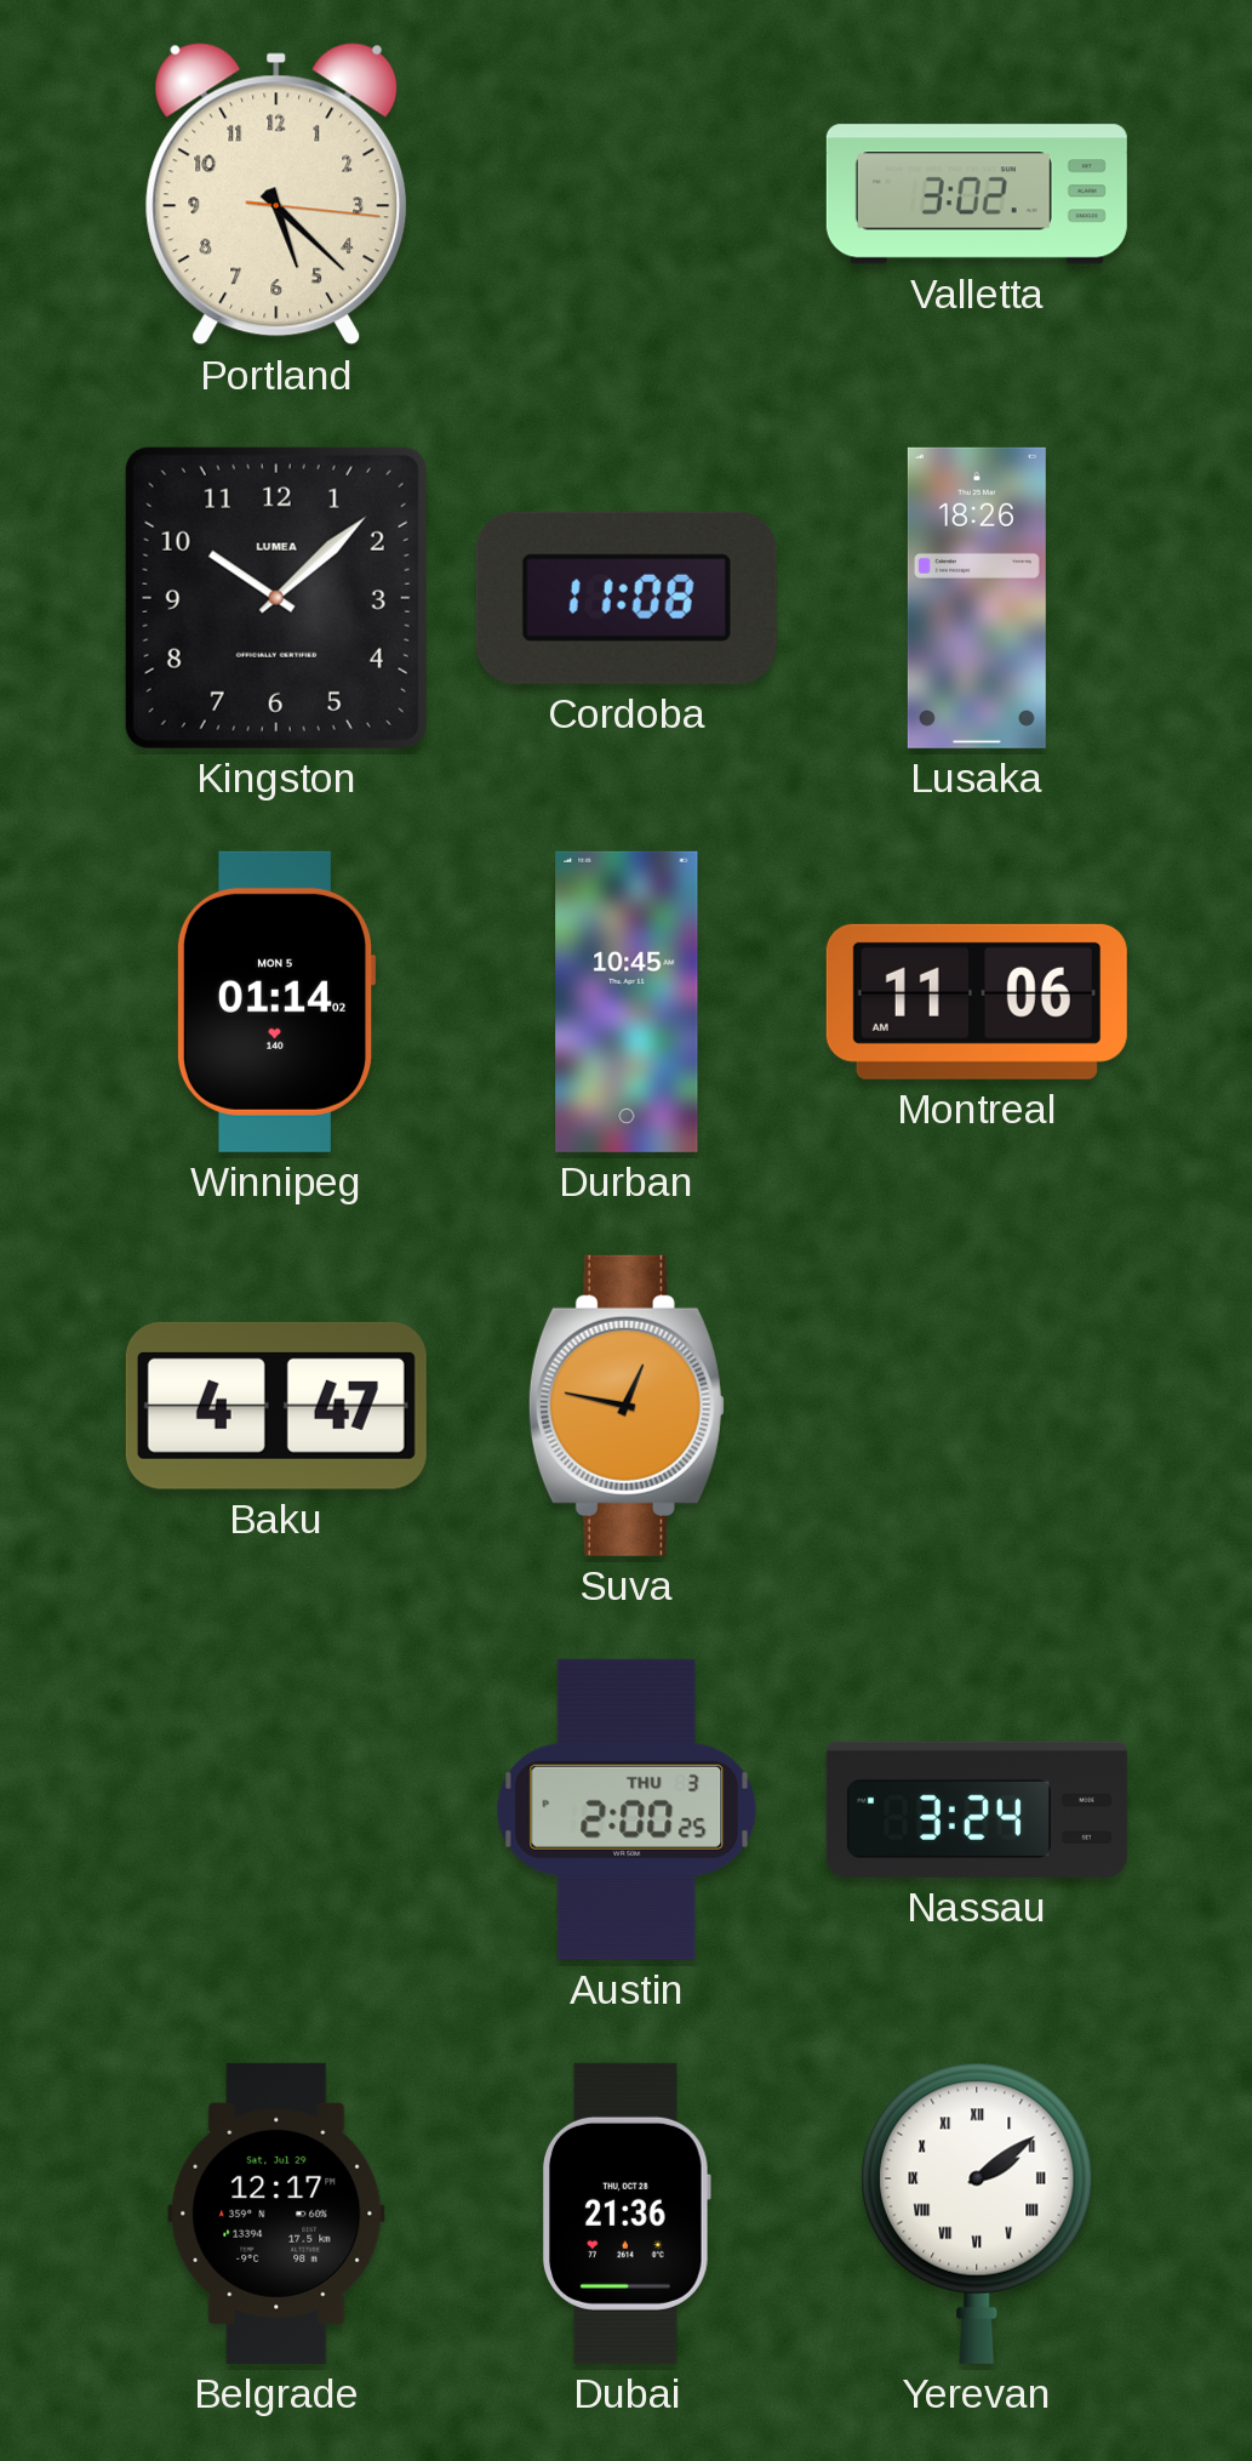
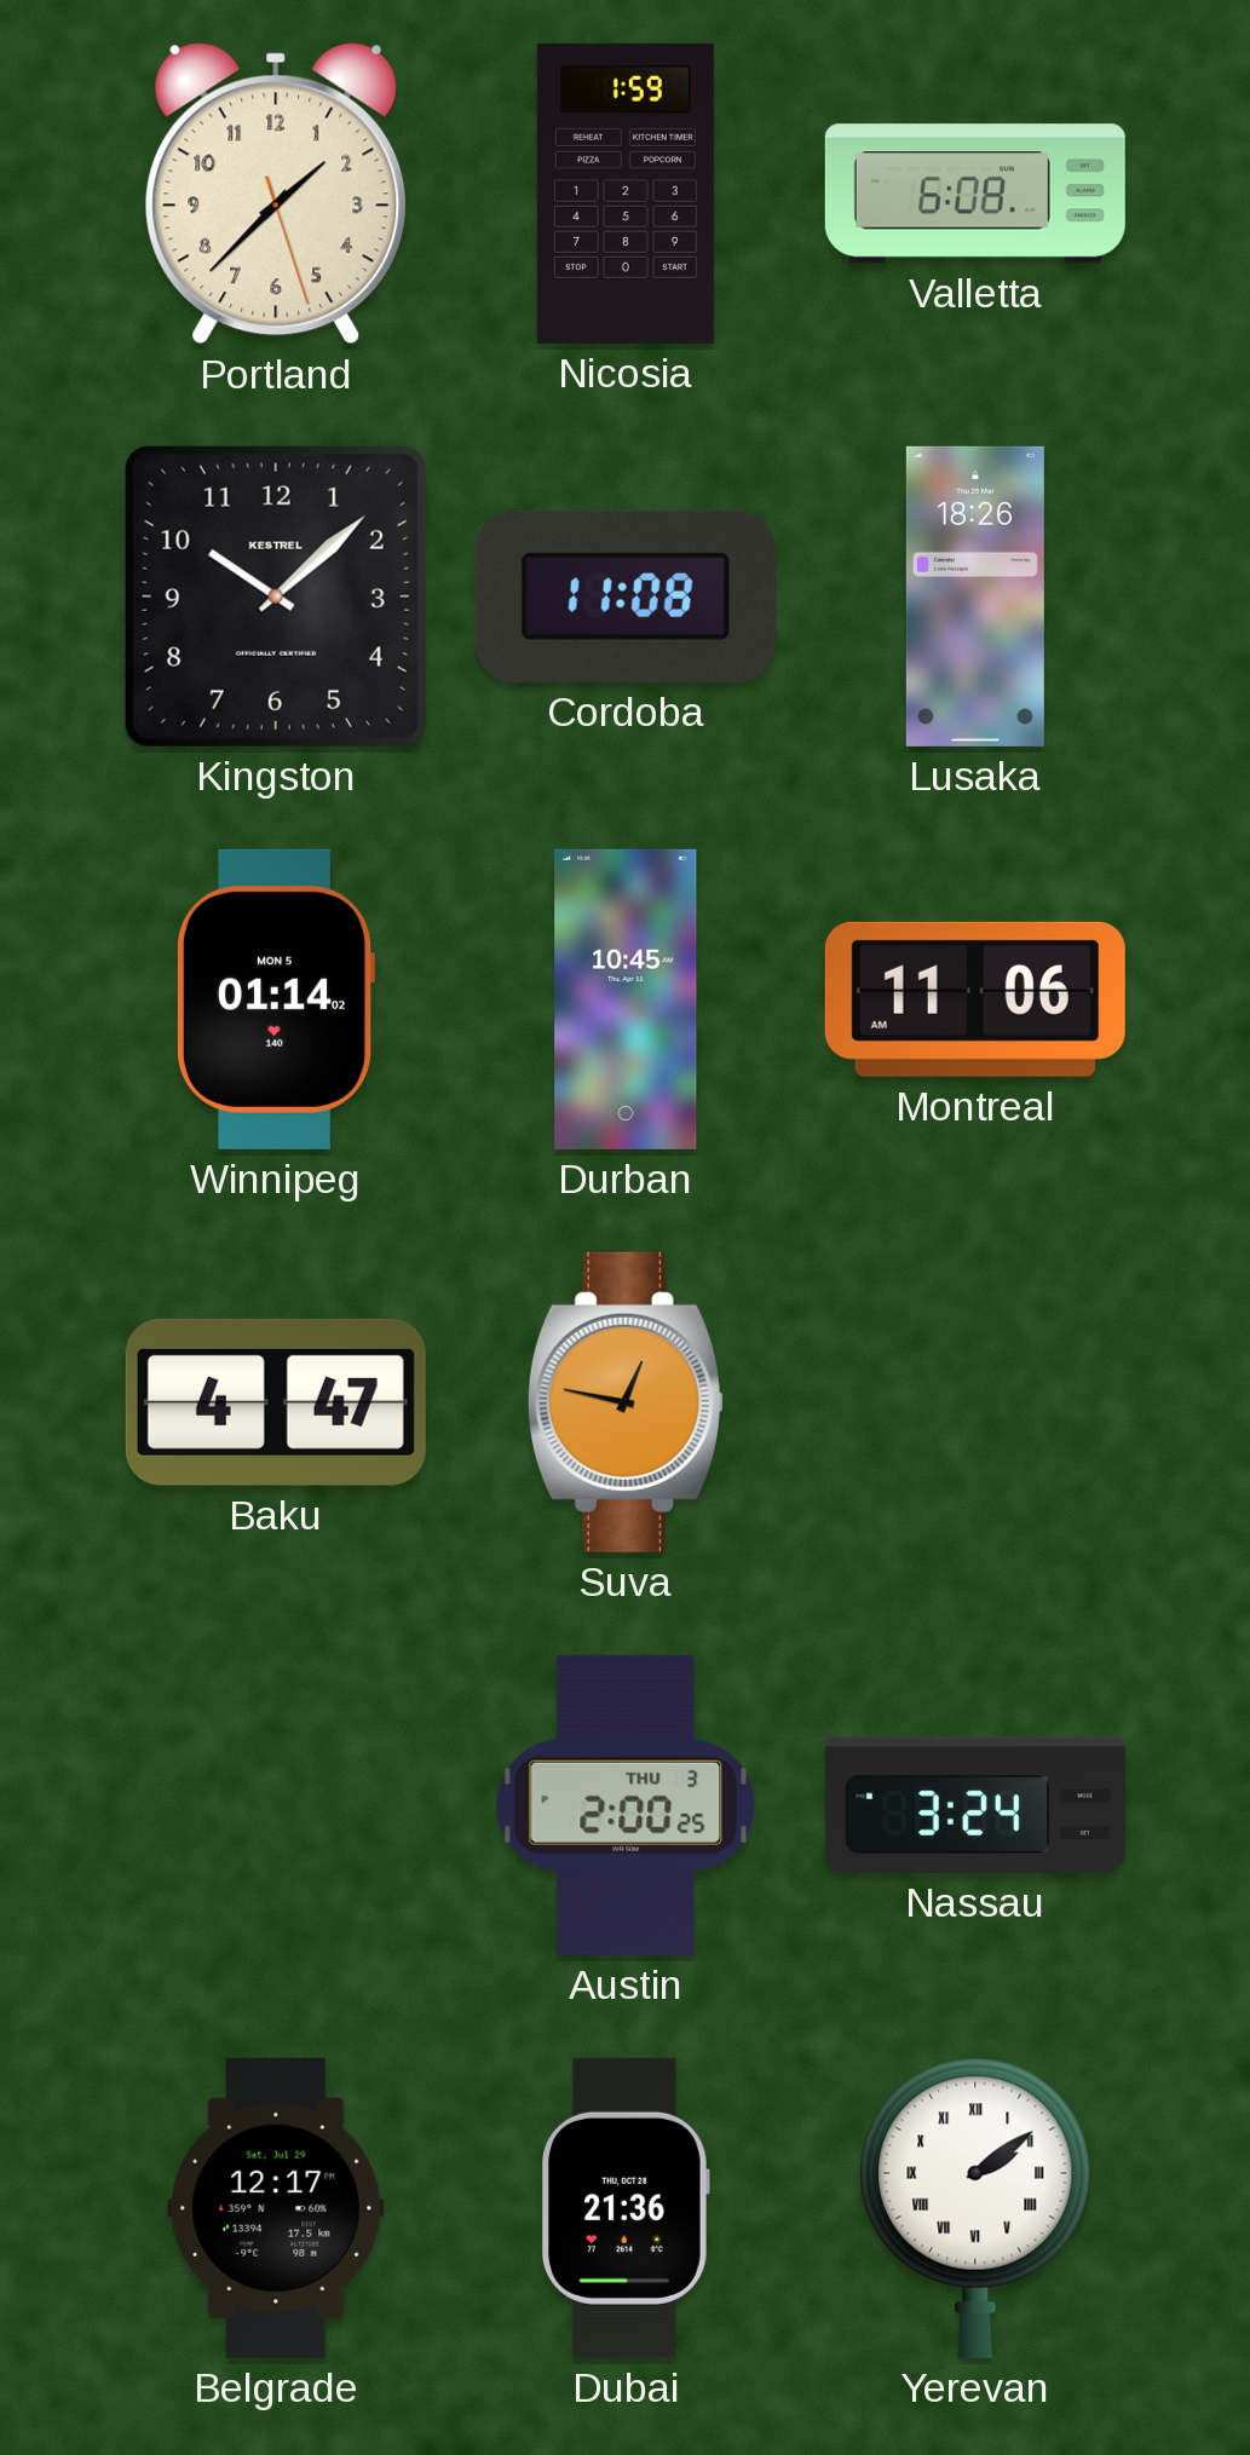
Portland: 5:22 -> 1:37 (276, 194)
Nicosia: none -> 1:59 (626, 194)
Valletta: 3:02 -> 6:08 (975, 194)
Kingston brand: LUMEA -> KESTREL (276, 597)
